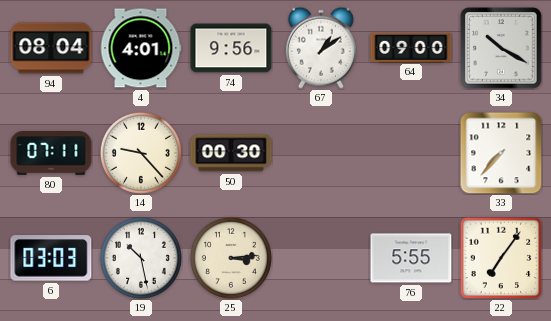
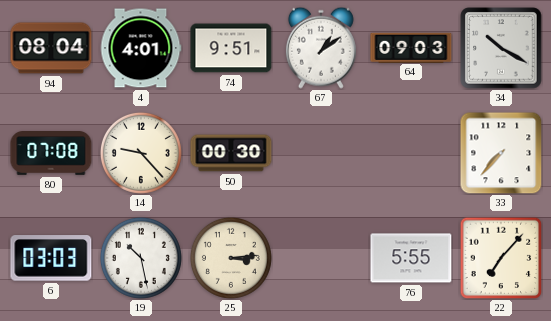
74: 9:56 -> 9:51 (231, 48)
64: 09:00 -> 09:03 (411, 47)
80: 07:11 -> 07:08 (51, 154)
22: 7:06 -> 7:07 (501, 258)
